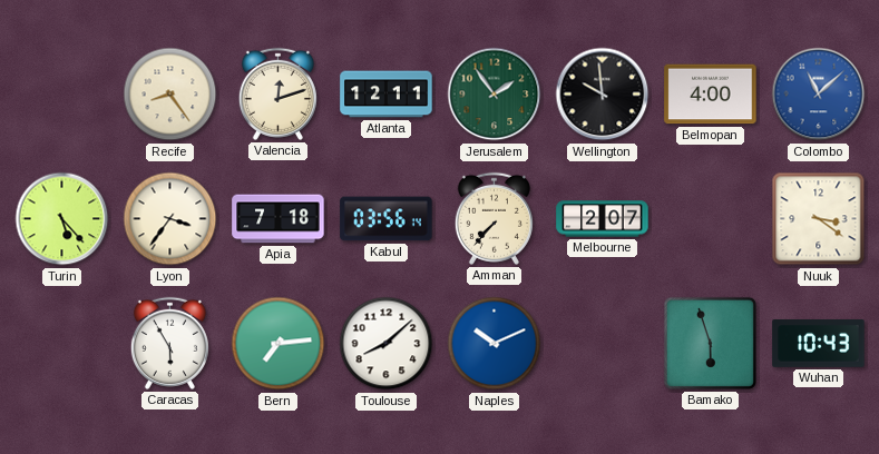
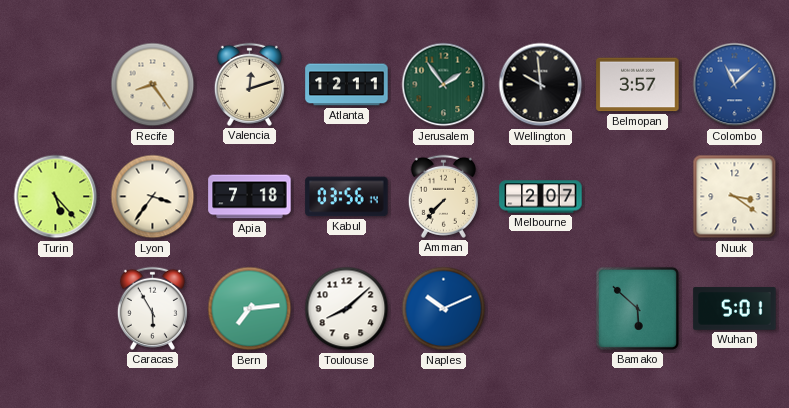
Belmopan: 4:00 -> 3:57 (638, 85)
Bamako: 5:57 -> 5:52 (637, 308)
Wuhan: 10:43 -> 5:01 (735, 309)
